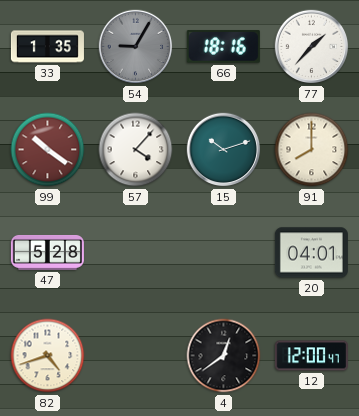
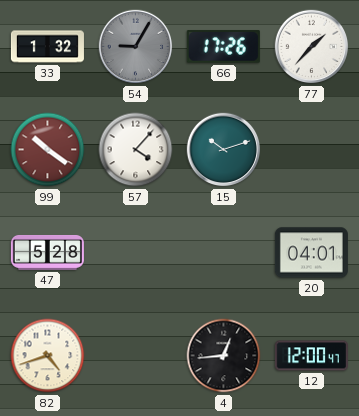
33: 1:35 -> 1:32 (47, 47)
66: 18:16 -> 17:26 (223, 47)
91: 8:00 -> none (312, 150)
4: 12:39 -> 12:44 (224, 356)
